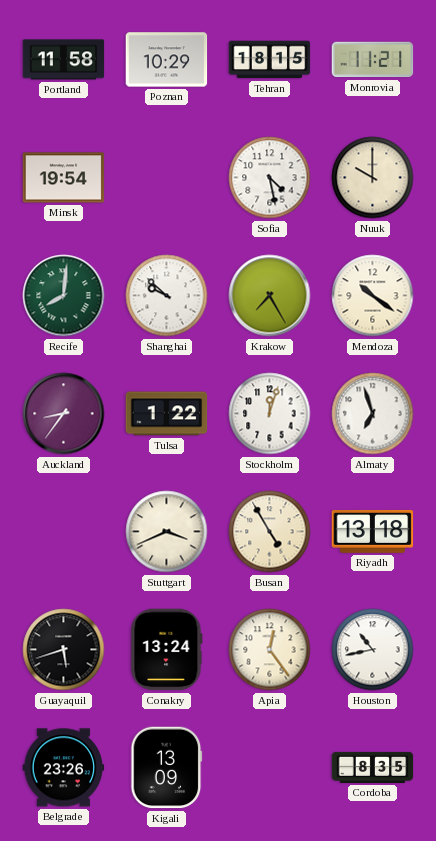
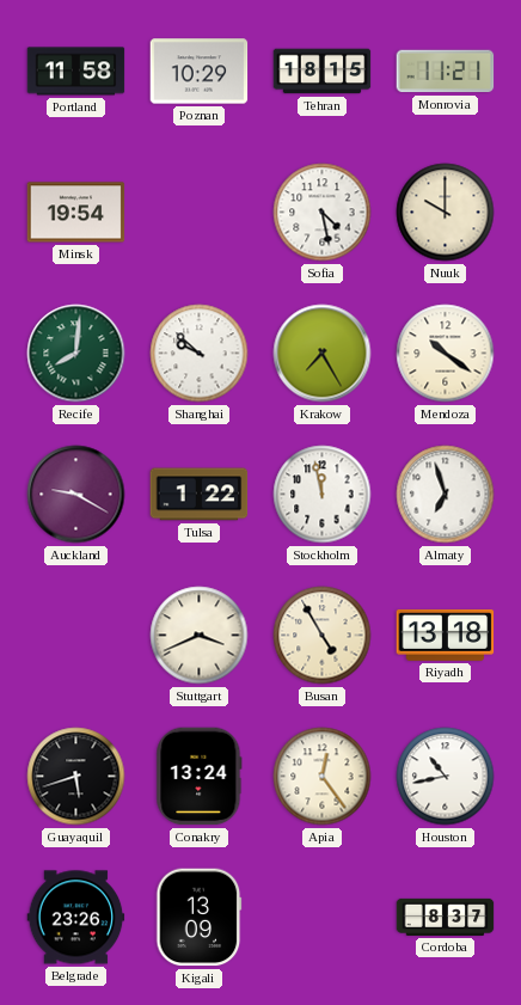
Auckland: 8:36 -> 9:20 (76, 495)
Stockholm: 12:03 -> 11:58 (323, 495)
Cordoba: 8:35 -> 8:37 (446, 917)
